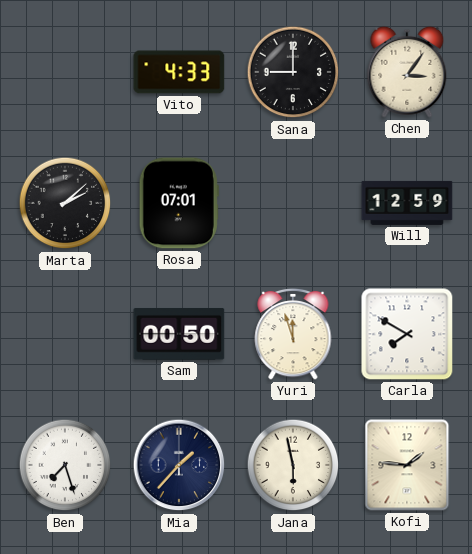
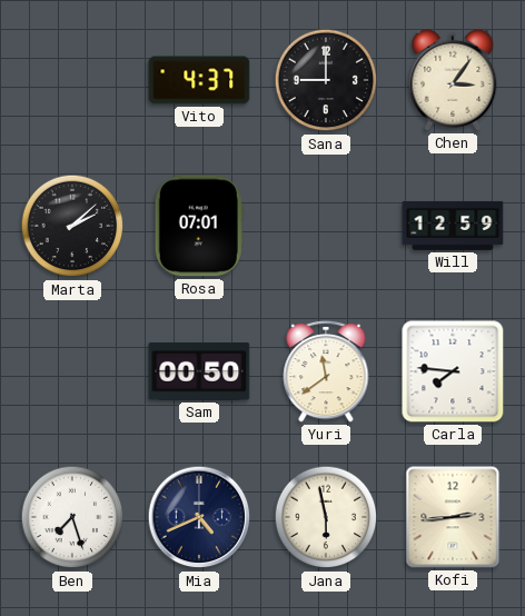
Vito: 4:33 -> 4:37 (199, 80)
Yuri: 11:57 -> 11:39 (326, 371)
Carla: 7:50 -> 7:46 (453, 371)
Mia: 1:37 -> 4:41 (199, 517)
Kofi: 1:46 -> 2:44 (453, 517)
